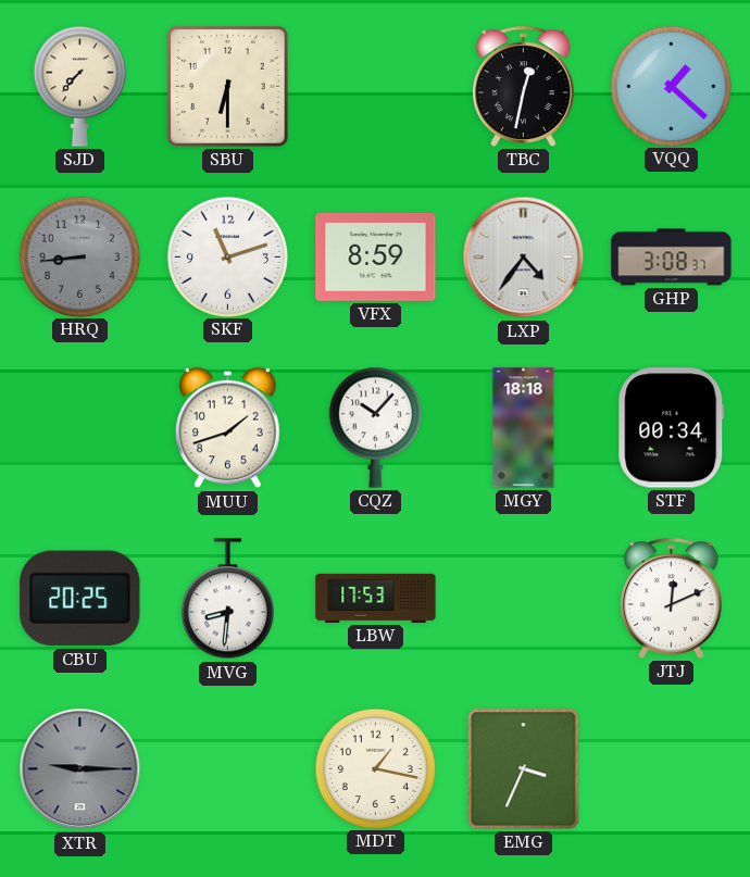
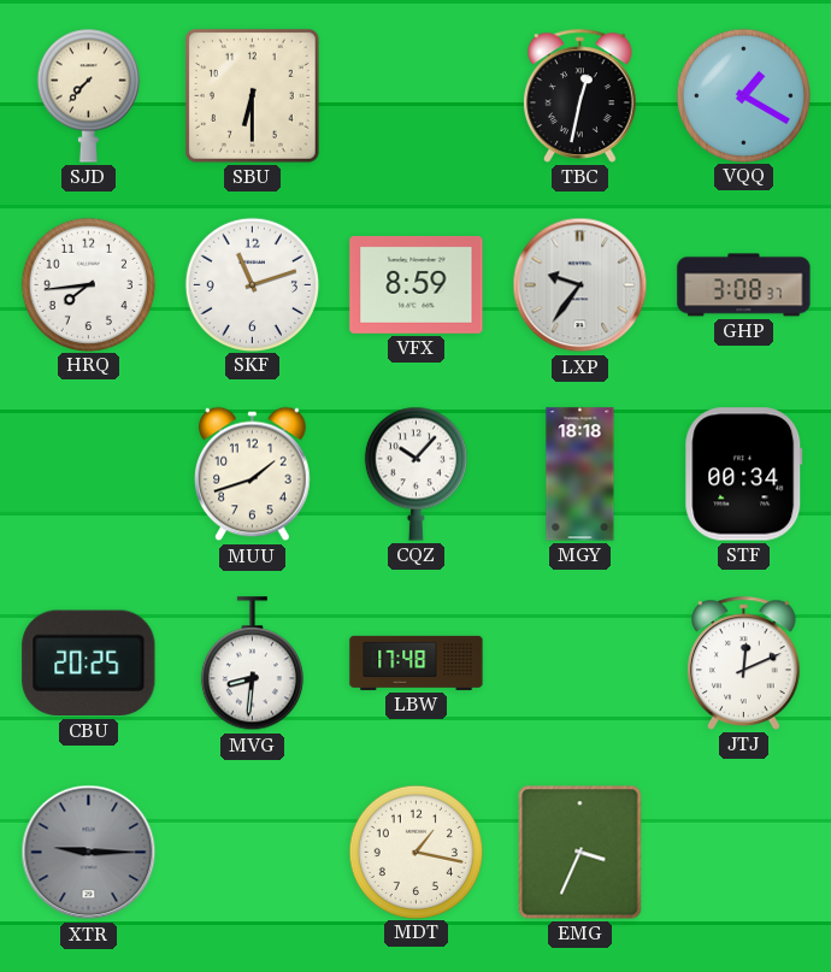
VQQ: 1:22 -> 1:20 (743, 95)
HRQ: 8:44 -> 7:44 (88, 284)
HRQ dial: grey -> white (88, 284)
LXP: 4:36 -> 9:36 (580, 285)
LBW: 17:53 -> 17:48 (417, 662)
